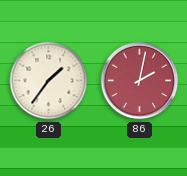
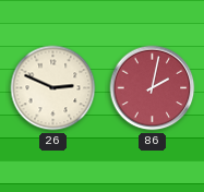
26: 1:36 -> 2:49 (53, 88)
